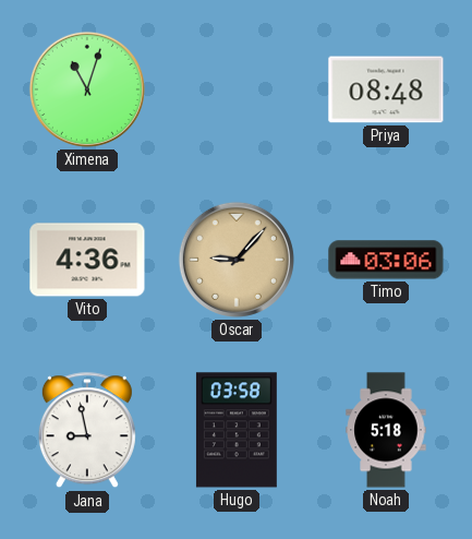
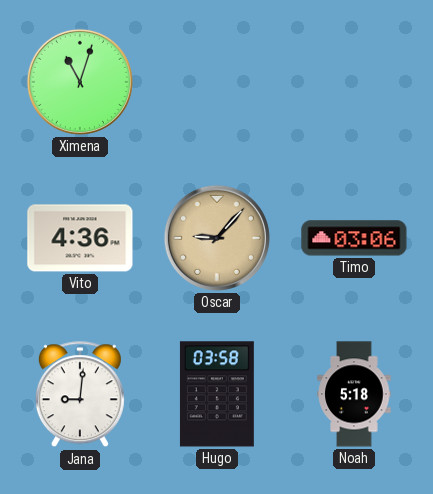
Priya: 08:48 -> none (386, 89)
Jana: 8:58 -> 9:01 (80, 395)
